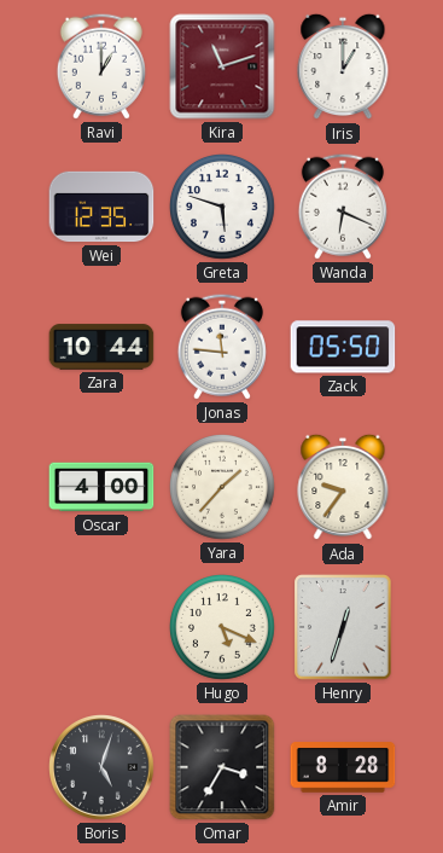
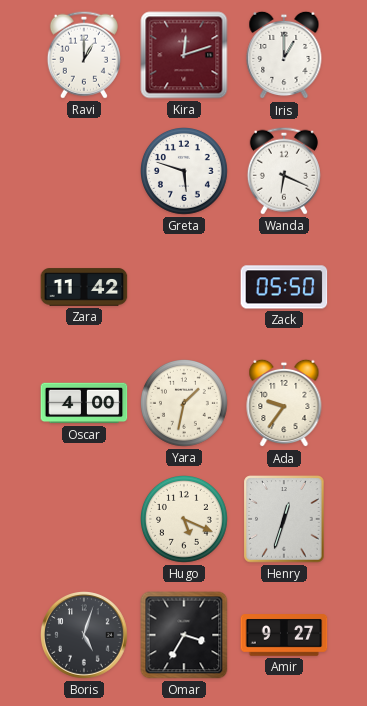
Kira: 11:12 -> 12:12 (184, 55)
Wei: 12:35 -> none (101, 207)
Zara: 10:44 -> 11:42 (84, 287)
Jonas: 11:46 -> none (222, 347)
Yara: 1:37 -> 1:32 (185, 404)
Amir: 8:28 -> 9:27 (284, 635)
